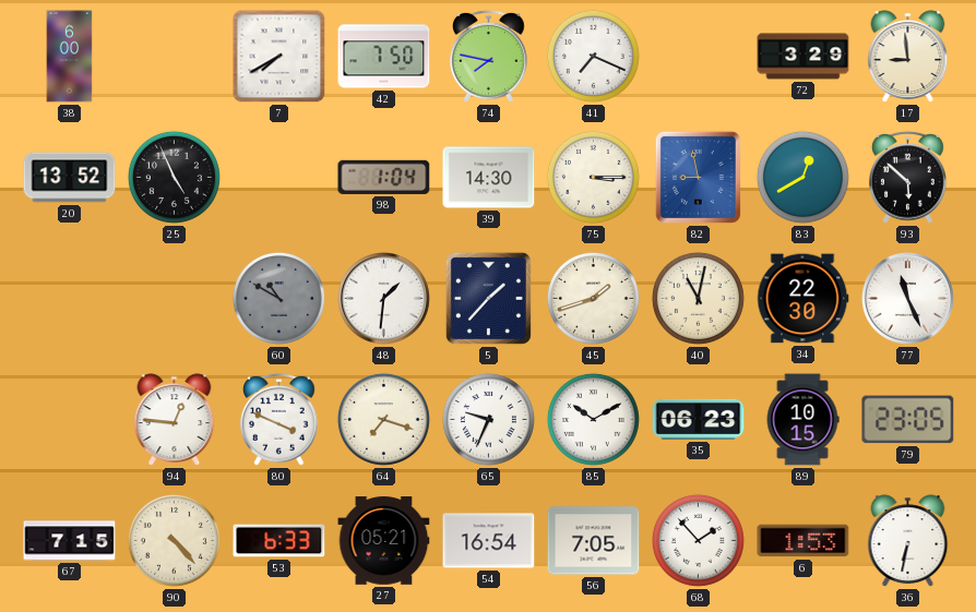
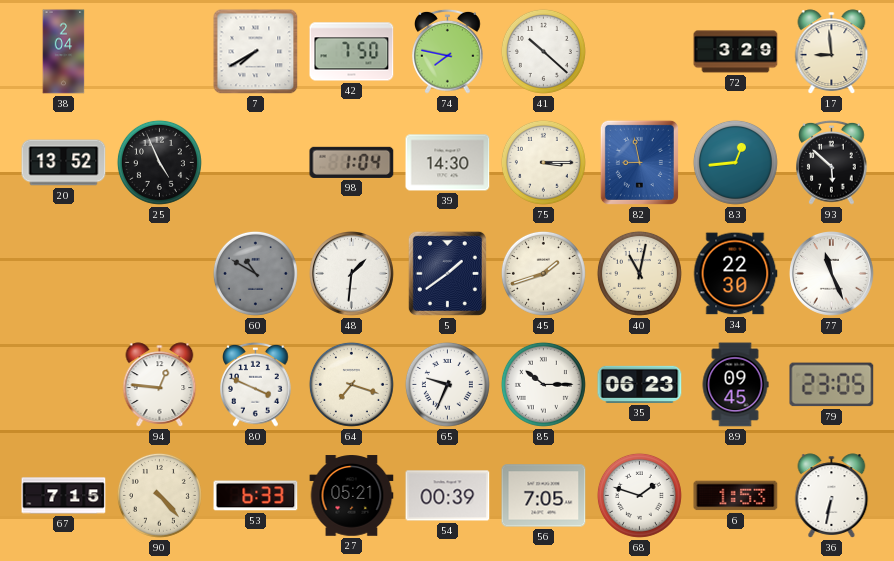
38: 6:00 -> 2:04 (64, 52)
41: 7:19 -> 10:22 (543, 51)
83: 12:40 -> 12:44 (735, 162)
5: 1:37 -> 1:39 (447, 273)
85: 10:10 -> 10:15 (543, 384)
89: 10:15 -> 09:45 (735, 385)
54: 16:54 -> 00:39 (448, 496)
68: 1:53 -> 1:48 (639, 495)
